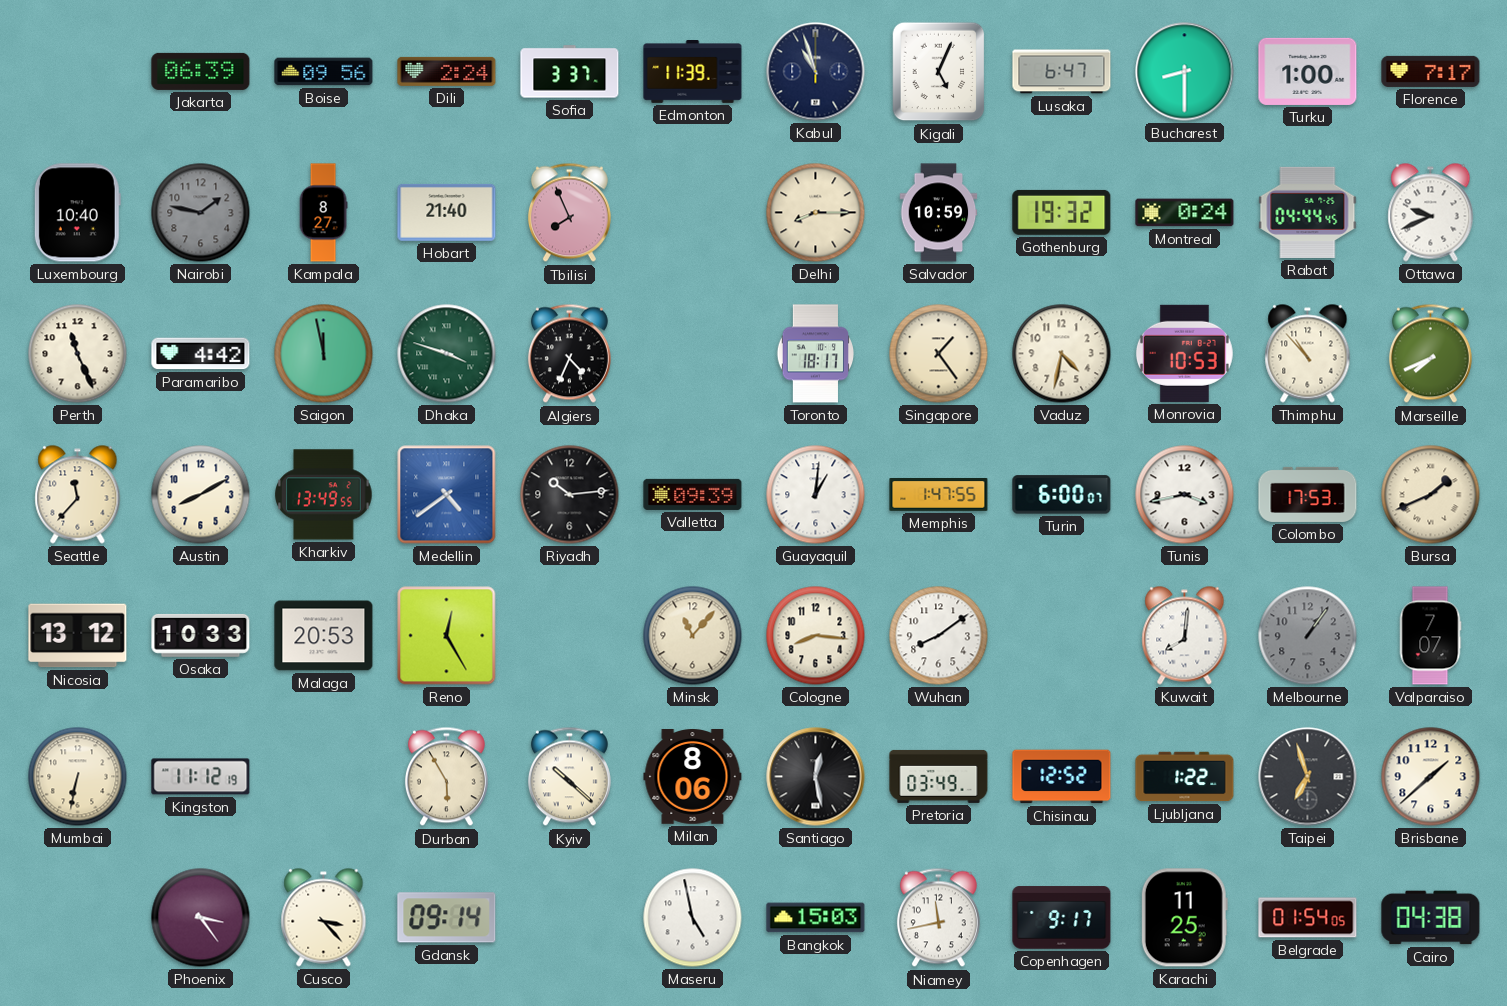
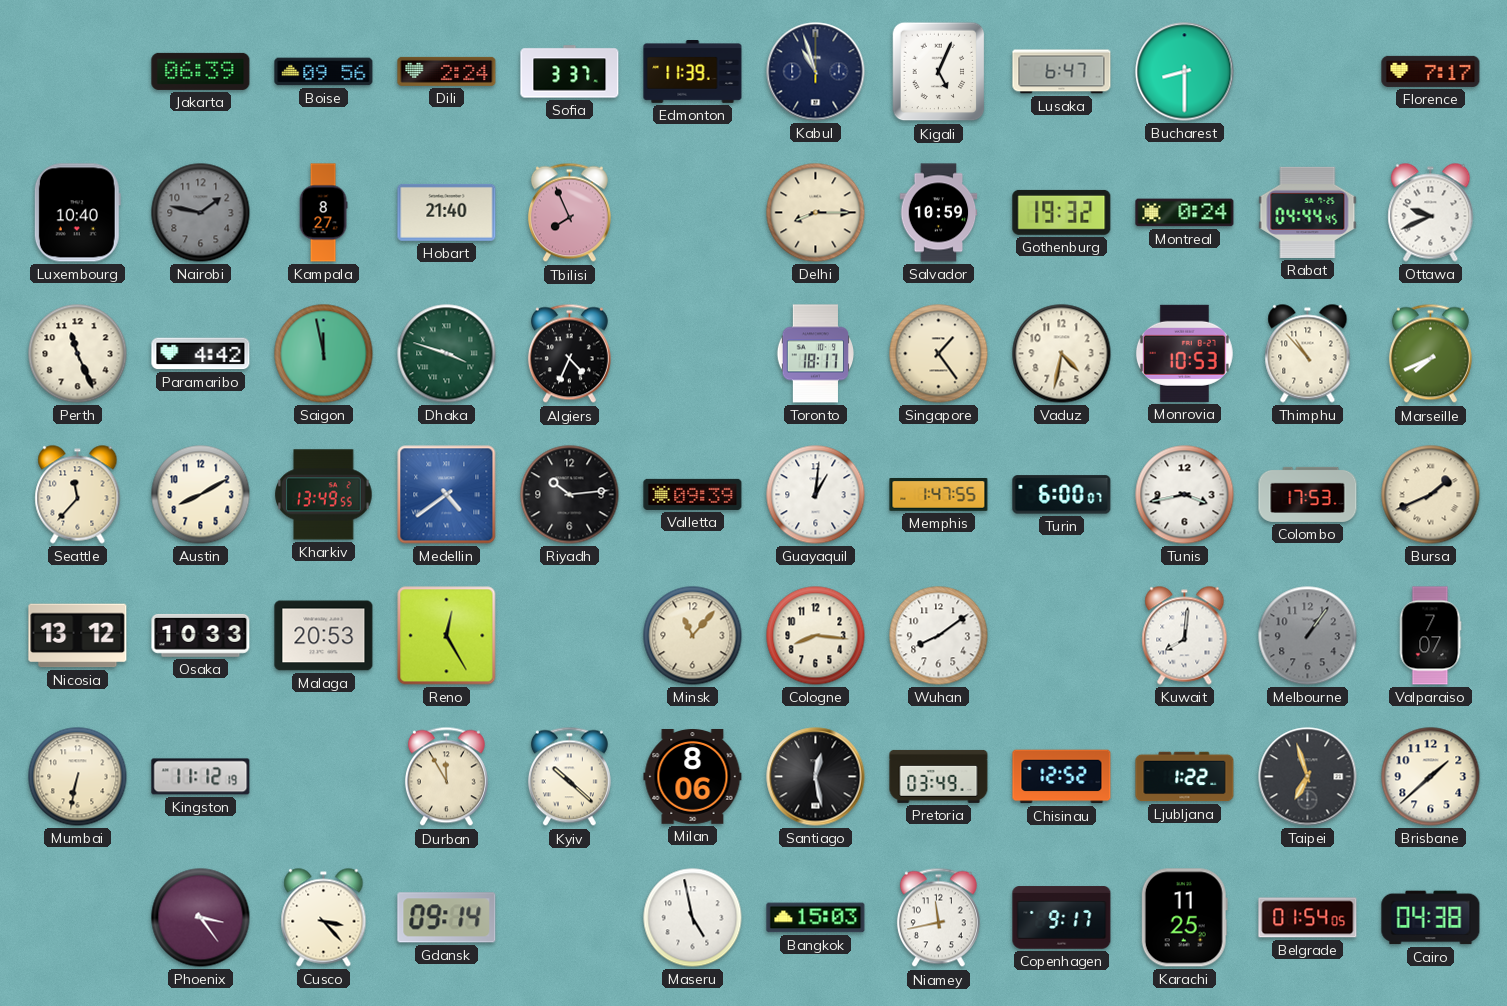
Turku: 1:00 -> none (1308, 71)
Durban: 5:55 -> 11:55 (446, 777)
